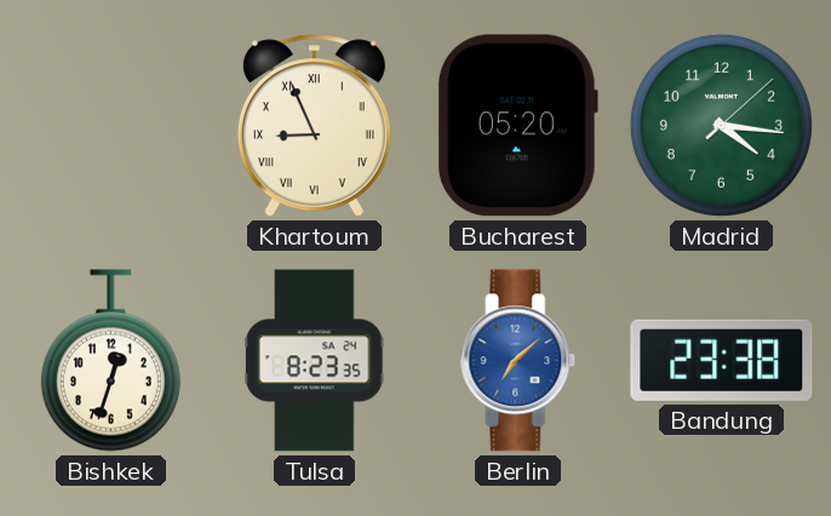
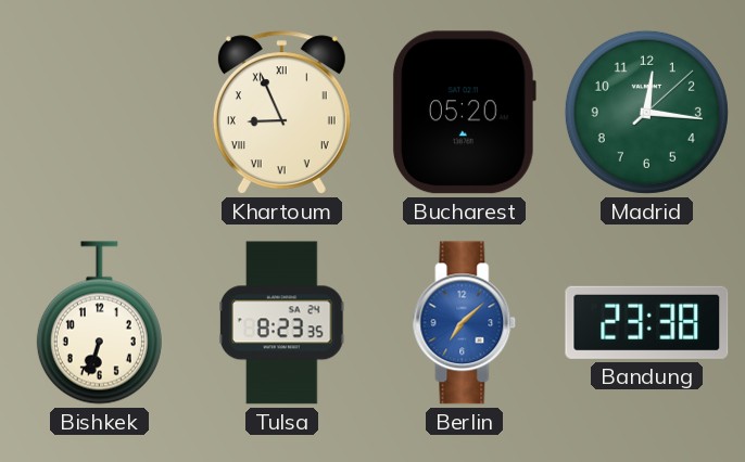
Madrid: 4:16 -> 12:16 (646, 112)
Bishkek: 12:33 -> 6:33 (99, 323)
